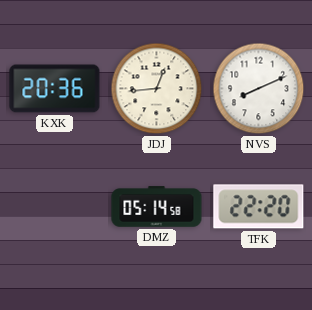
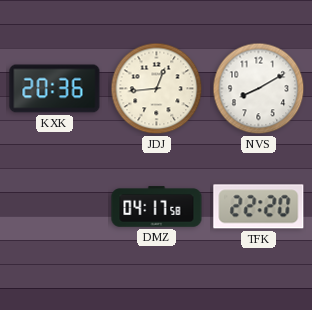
NVS: 8:11 -> 8:10 (259, 89)
DMZ: 05:14 -> 04:17 (157, 207)
